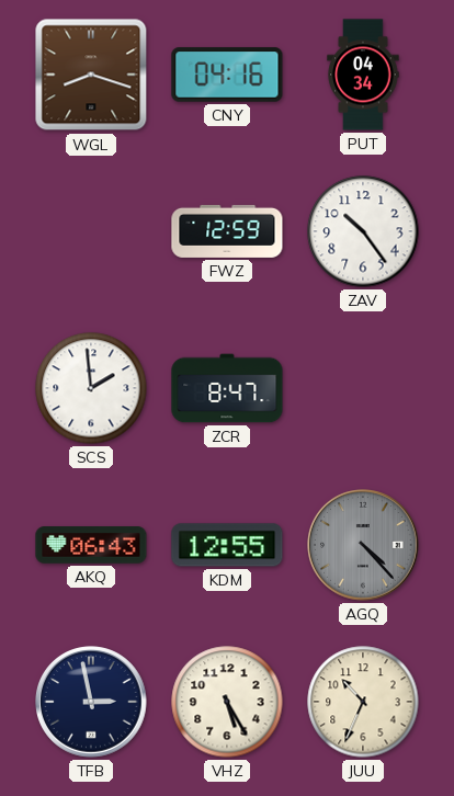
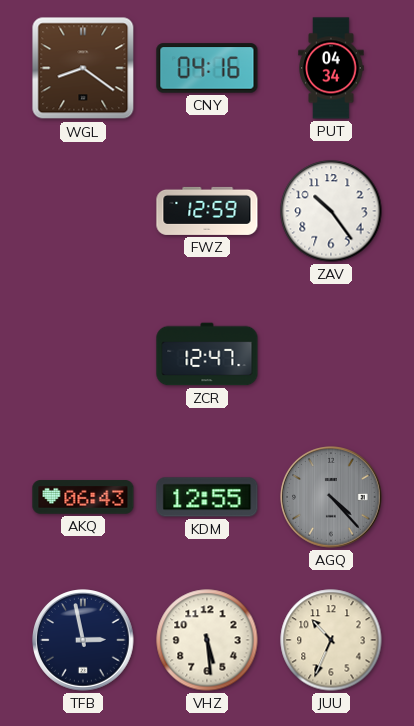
WGL: 8:18 -> 8:21 (83, 68)
SCS: 1:59 -> none (91, 388)
ZCR: 8:47 -> 12:47 (207, 354)
VHZ: 5:25 -> 5:29 (207, 640)
